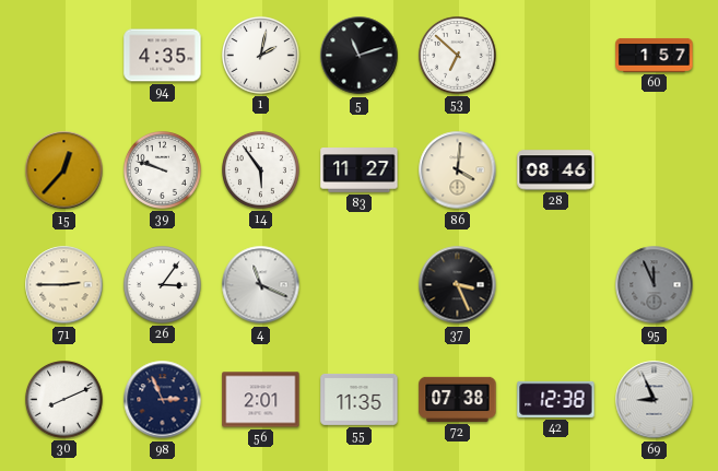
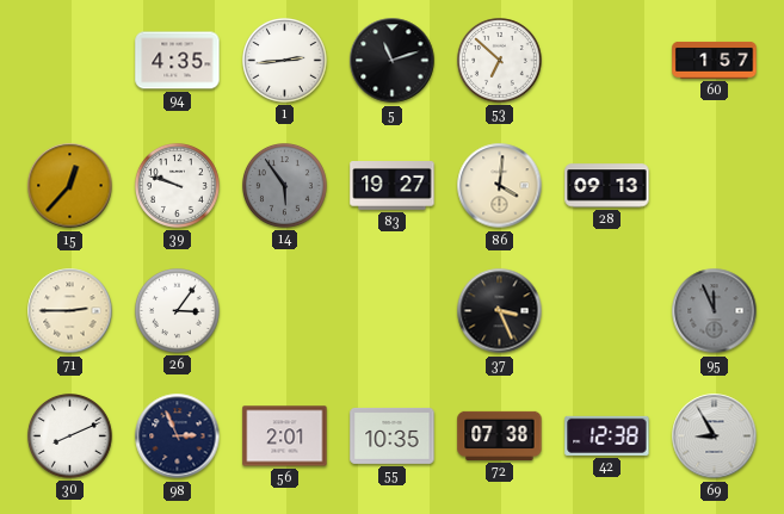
1: 2:02 -> 2:44 (285, 61)
14 dial: white -> grey (285, 186)
83: 11:27 -> 19:27 (393, 186)
28: 08:46 -> 09:13 (607, 186)
4: 11:19 -> none (261, 285)
55: 11:35 -> 10:35 (393, 435)
69: 8:56 -> 8:55 (715, 436)
